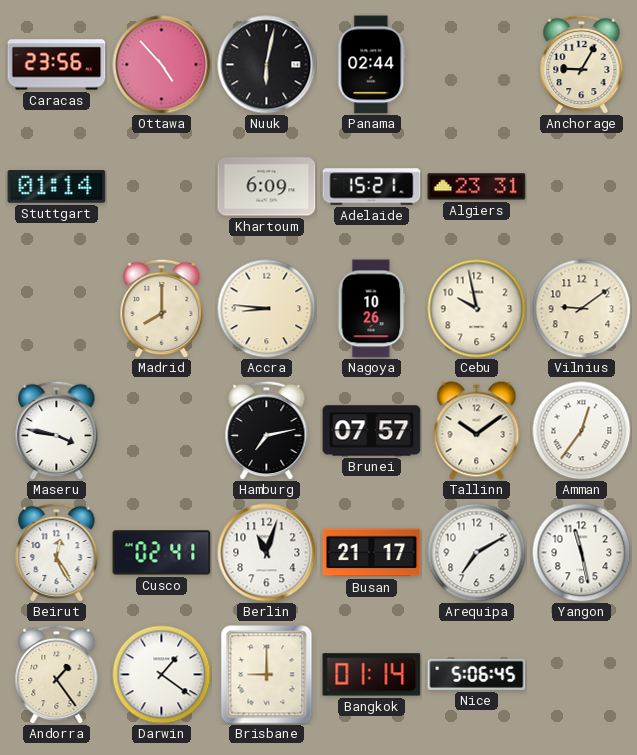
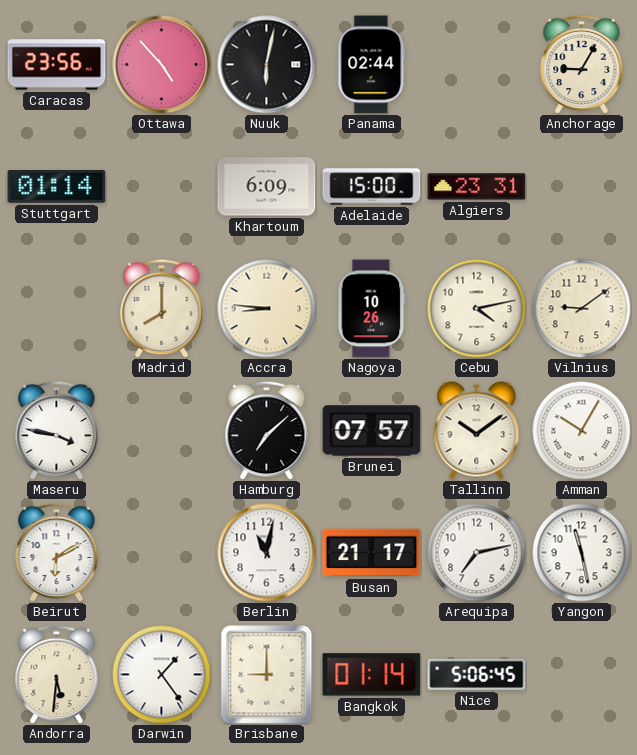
Adelaide: 15:21 -> 15:00 (372, 187)
Cebu: 9:58 -> 4:13 (477, 309)
Hamburg: 7:13 -> 7:08 (267, 430)
Amman: 12:36 -> 10:05 (582, 431)
Beirut: 12:25 -> 6:10 (57, 552)
Cusco: 02:41 -> none (162, 553)
Berlin: 11:03 -> 11:02 (267, 553)
Arequipa: 7:10 -> 7:13 (477, 553)
Andorra: 1:24 -> 5:31 (57, 674)
Darwin: 1:21 -> 1:24 (162, 675)
